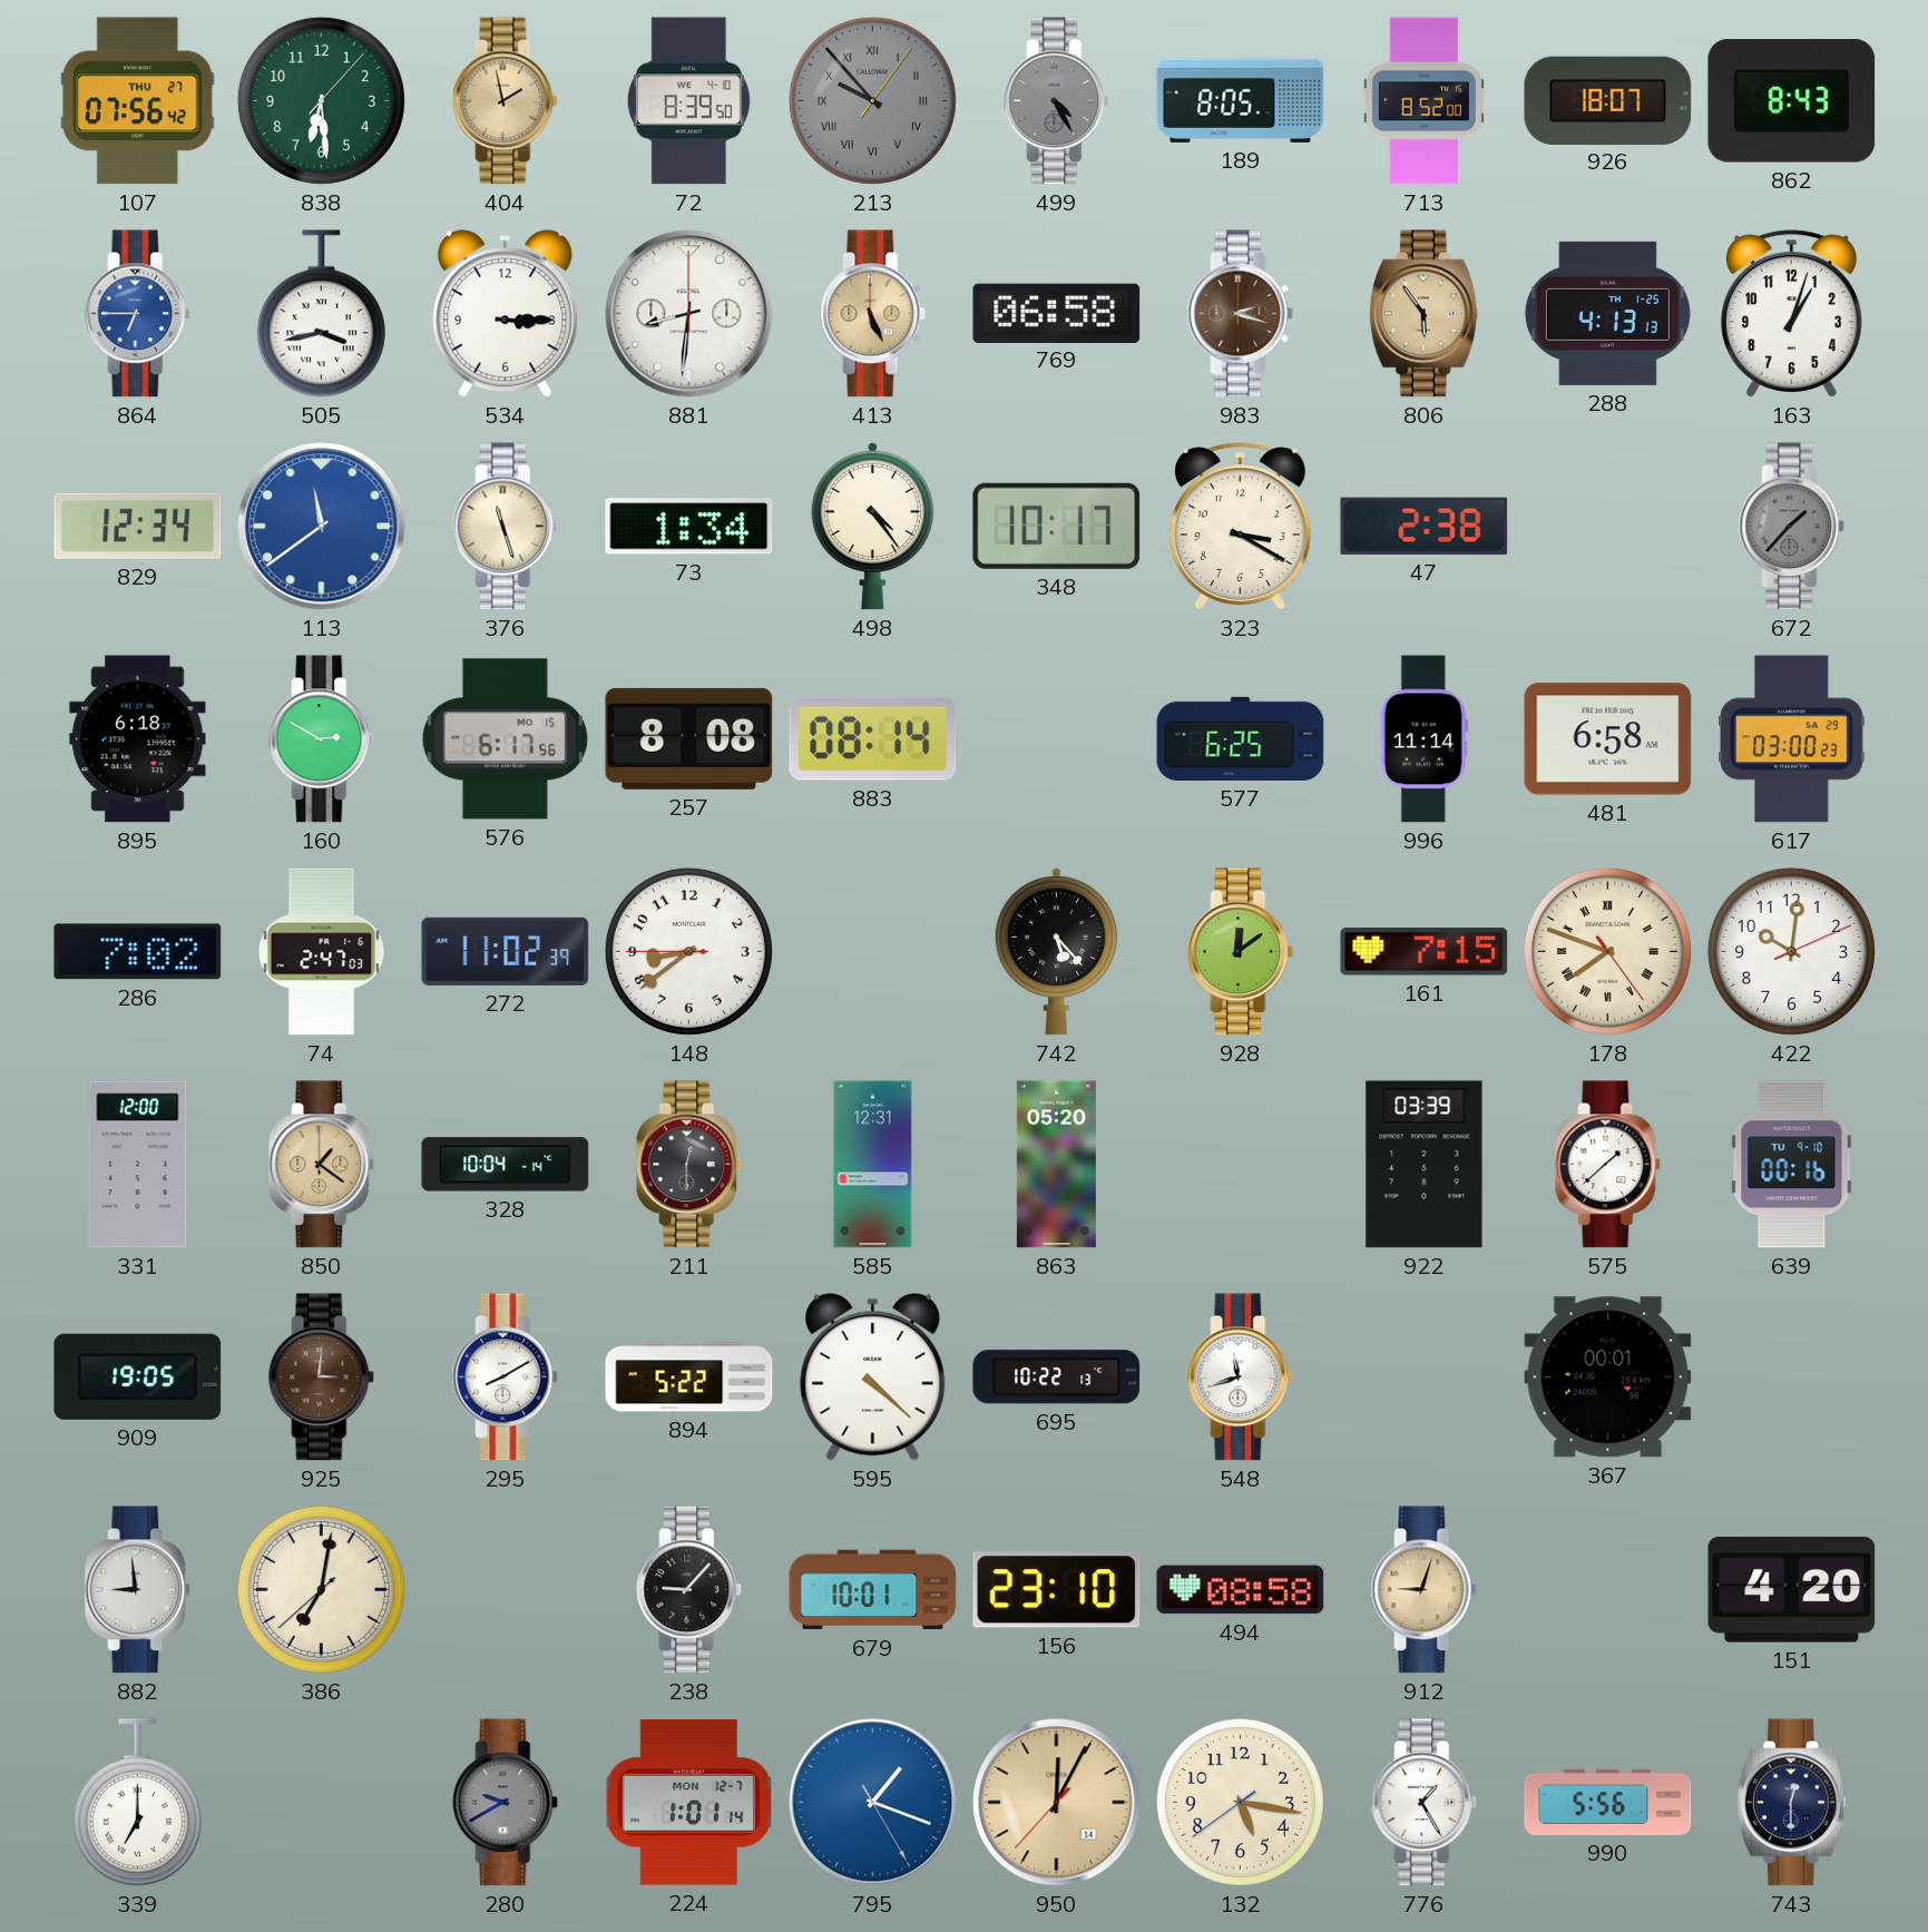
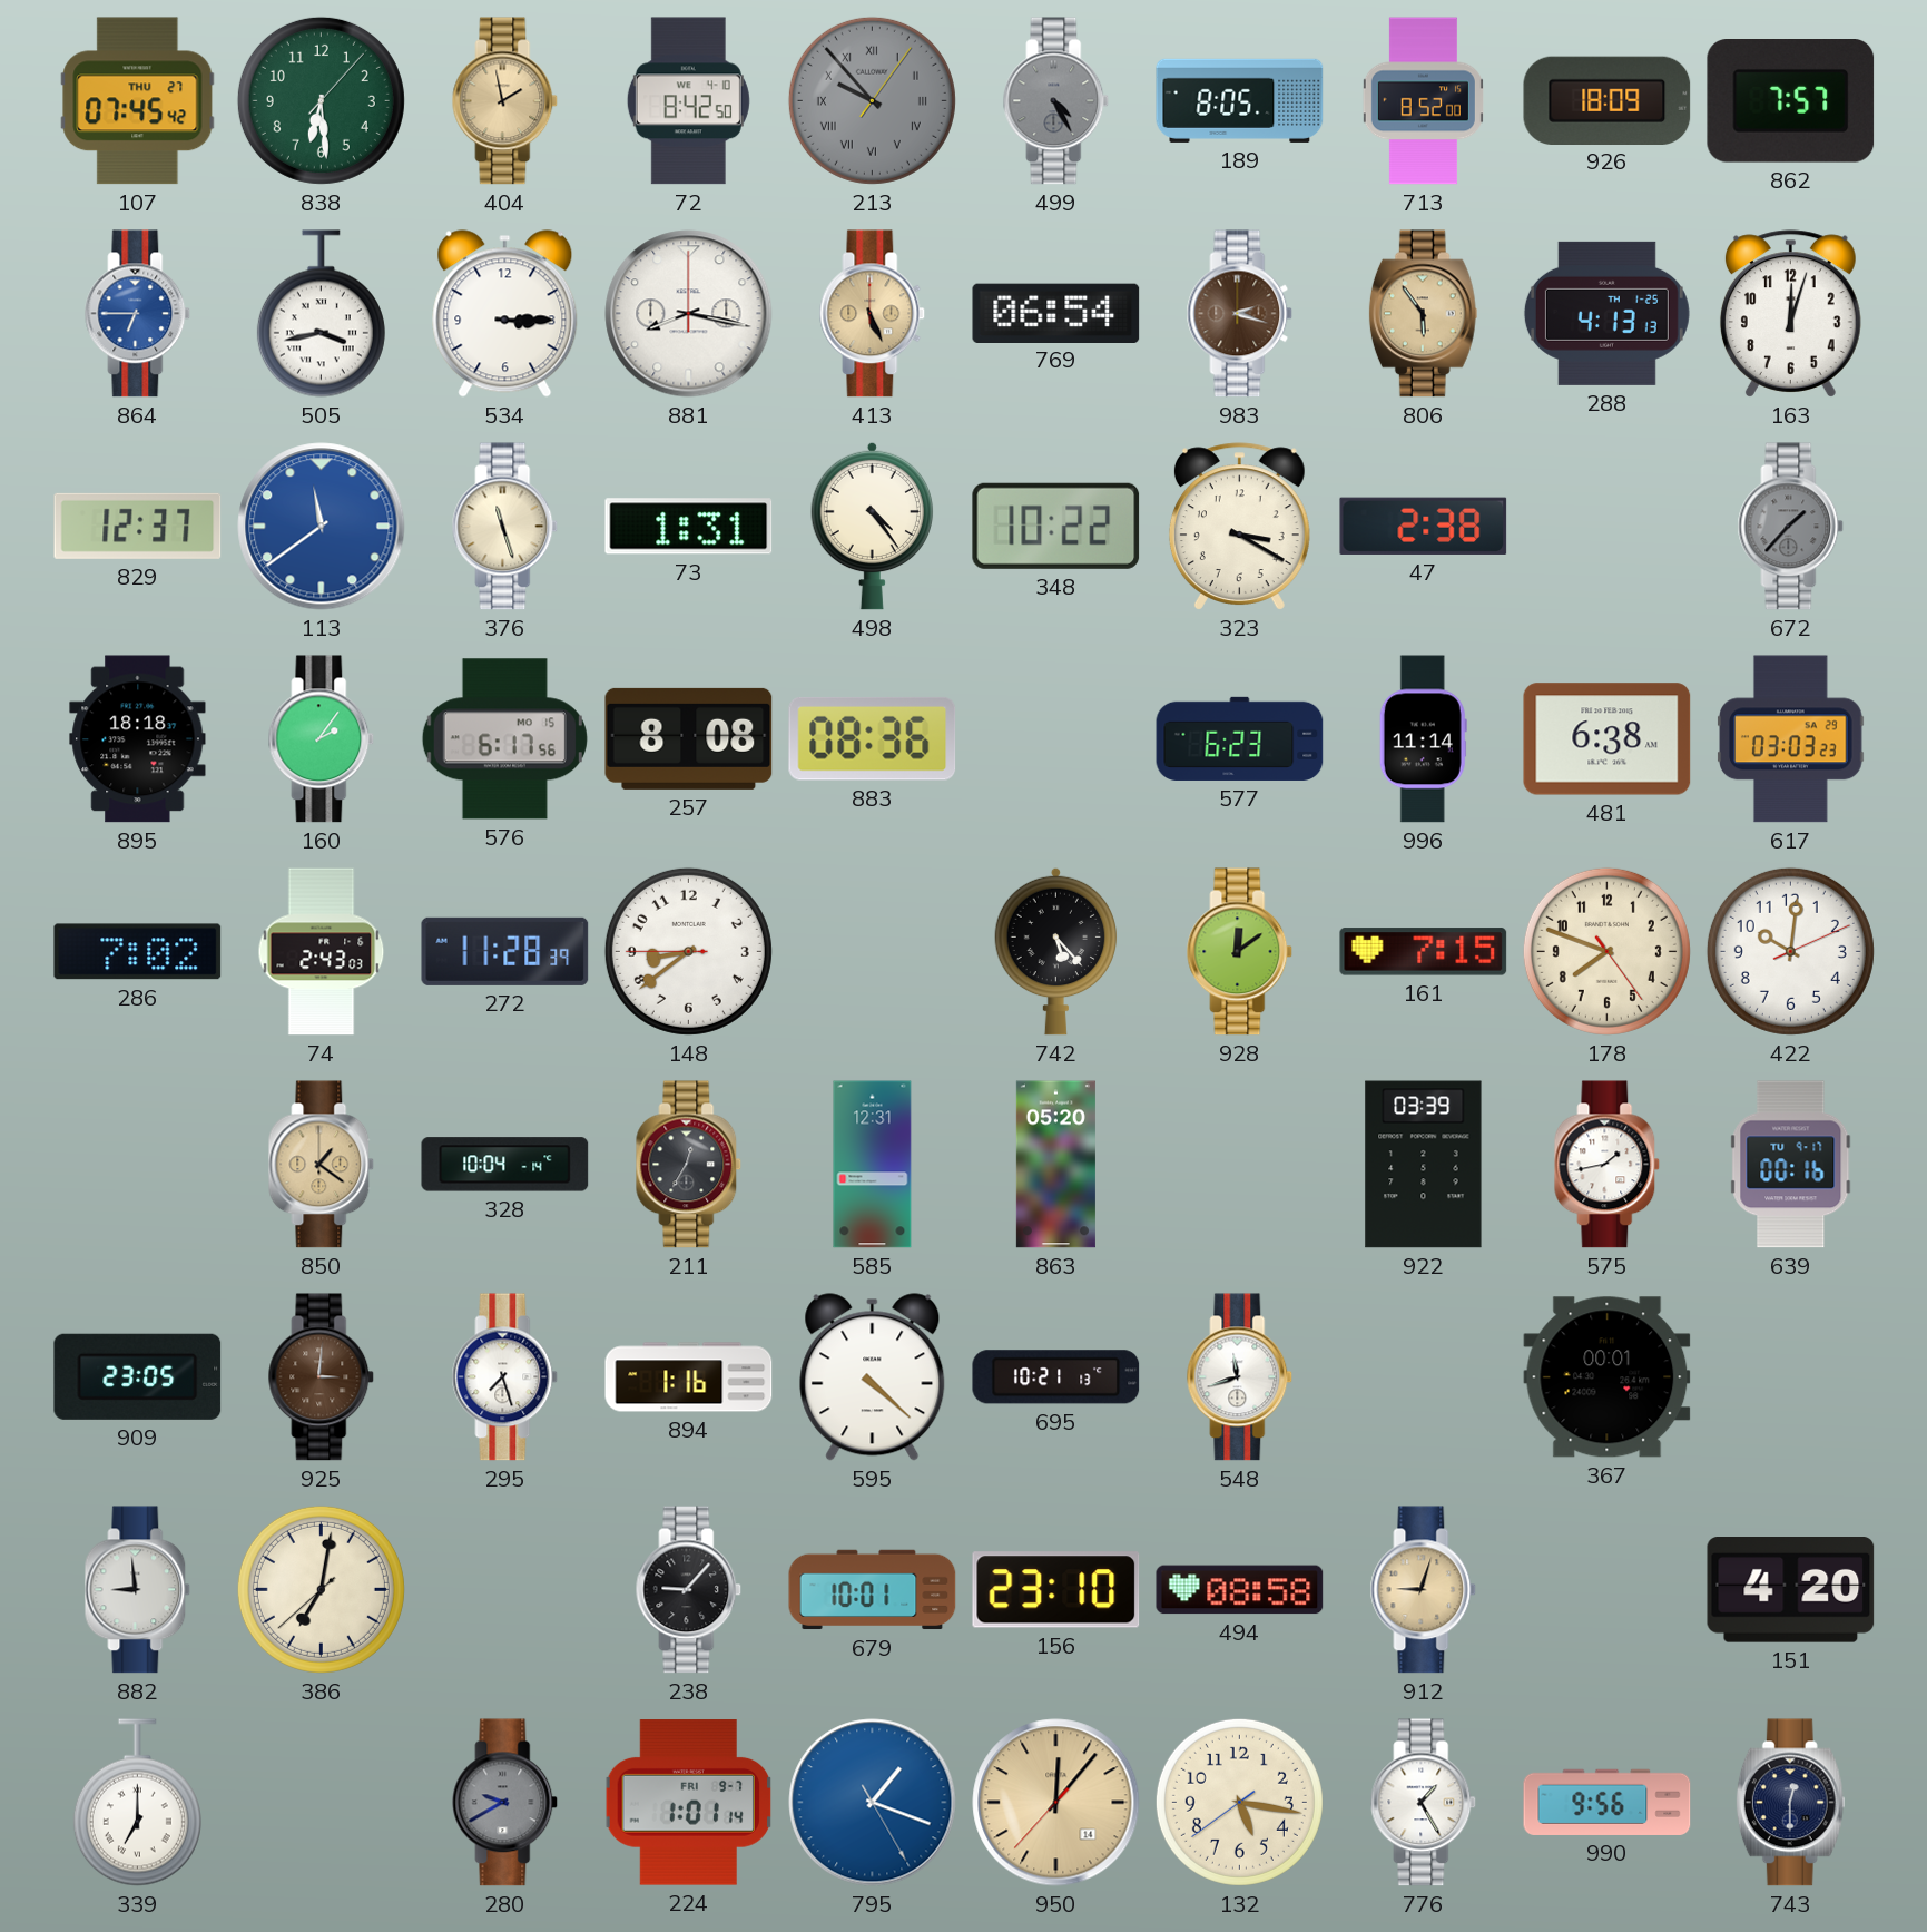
107: 07:56 -> 07:45 (138, 101)
72: 8:39 -> 8:42 (688, 101)
926: 18:07 -> 18:09 (1608, 100)
862: 8:43 -> 7:57 (1791, 101)
881: 8:31 -> 8:17 (689, 314)
769: 06:58 -> 06:54 (1056, 313)
163: 1:03 -> 12:03 (1790, 314)
829: 12:34 -> 12:37 (138, 526)
73: 1:34 -> 1:31 (689, 527)
348: 10:17 -> 10:22 (1056, 526)
895: 6:18 -> 18:18 (138, 739)
160: 2:50 -> 2:06 (322, 739)
883: 08:14 -> 08:36 (873, 738)
577: 6:25 -> 6:23 (1240, 738)
481: 6:58 -> 6:38 (1608, 739)
617: 03:00 -> 03:03 (1791, 739)
74: 2:47 -> 2:43 (322, 952)
272: 11:02 -> 11:28 (505, 951)
178 numerals: Roman -> Arabic (1606, 951)
331: 12:00 -> none (138, 1165)
211: 12:30 -> 12:35 (689, 1165)
575: 1:38 -> 1:43 (1608, 1165)
639 date: TU 9-10 -> TU 9-17 (1791, 1165)
909: 19:05 -> 23:05 (138, 1376)
295: 8:10 -> 7:27 (505, 1377)
894: 5:22 -> 1:16 (689, 1377)
695: 10:22 -> 10:21 (1056, 1377)
224 date: MON 12-7 -> FRI 9-7 (688, 1803)
950: 12:04 -> 12:06 (1056, 1803)
990: 5:56 -> 9:56 (1608, 1802)
